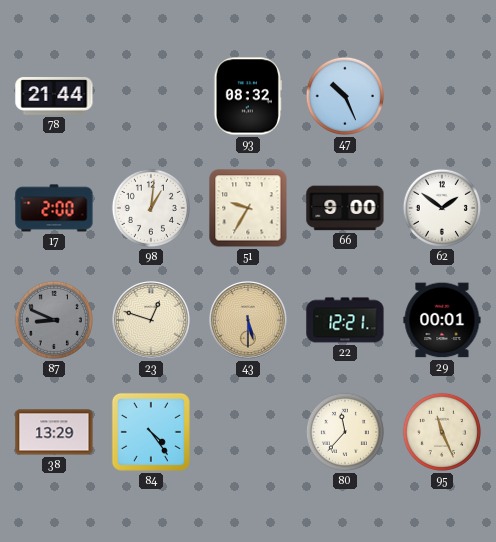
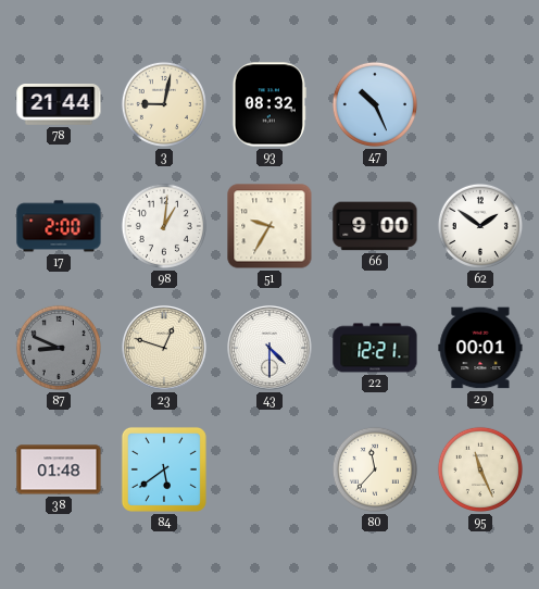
3: none -> 9:02 (164, 104)
43: 5:30 -> 4:30 (271, 349)
43 dial: champagne -> white (271, 349)
38: 13:29 -> 01:48 (59, 469)
84: 4:24 -> 5:39 (164, 469)
